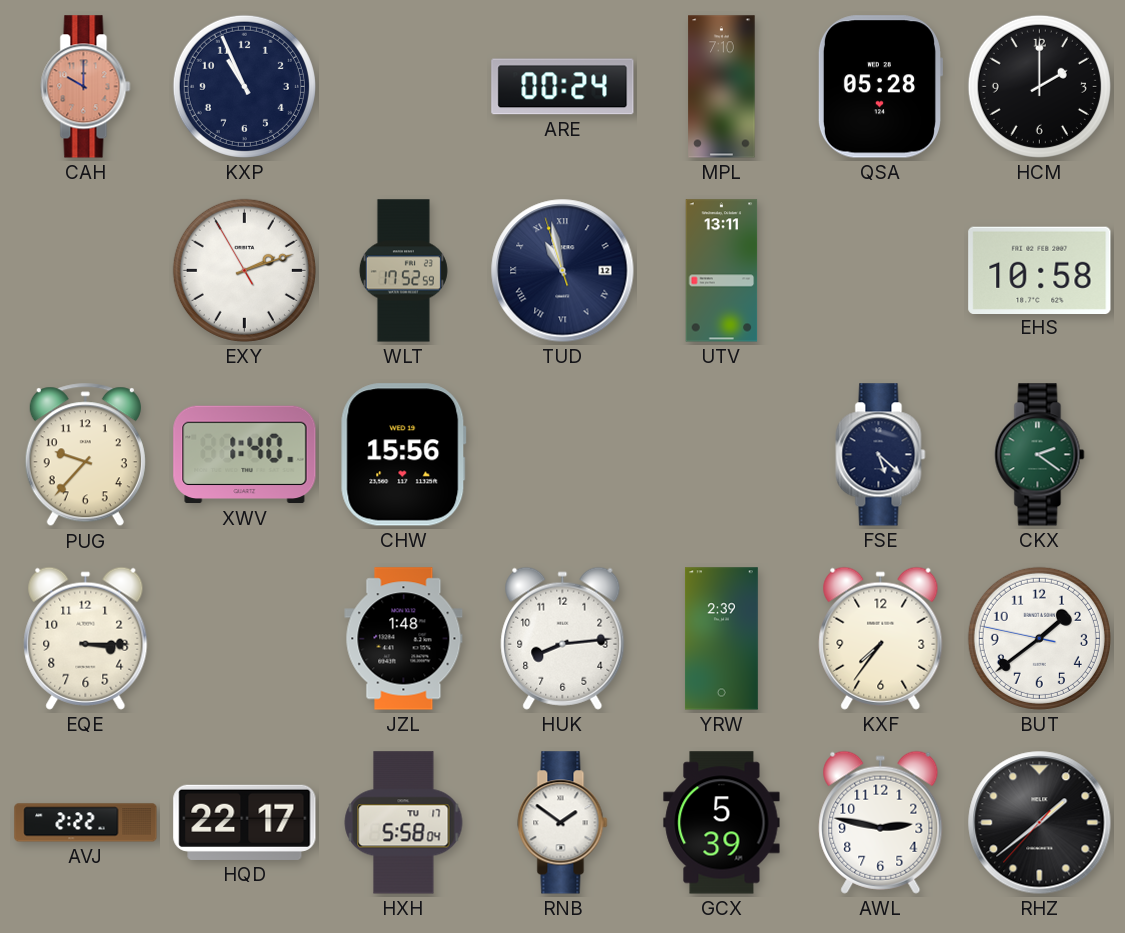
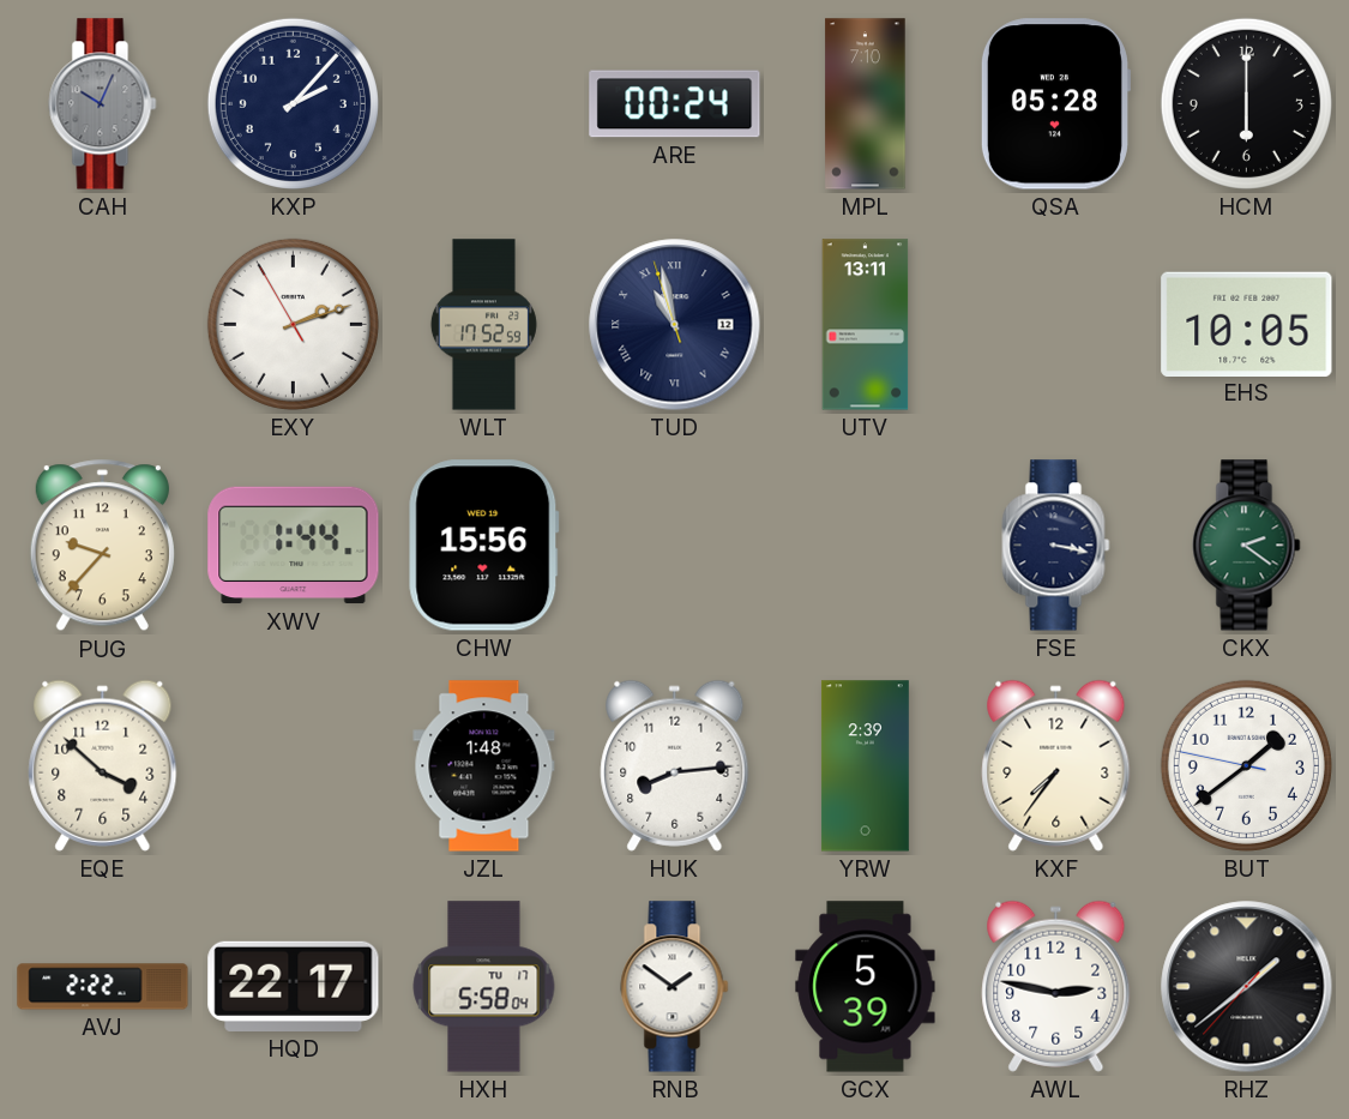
CAH: 10:00 -> 10:04 (103, 104)
CAH dial: salmon -> grey (103, 104)
KXP: 10:56 -> 2:07 (293, 103)
HCM: 2:00 -> 6:00 (1246, 103)
EHS: 10:58 -> 10:05 (1247, 324)
XWV: 1:40 -> 1:44 (294, 546)
FSE: 5:22 -> 3:17 (1056, 546)
EQE: 3:15 -> 3:52 (103, 765)
